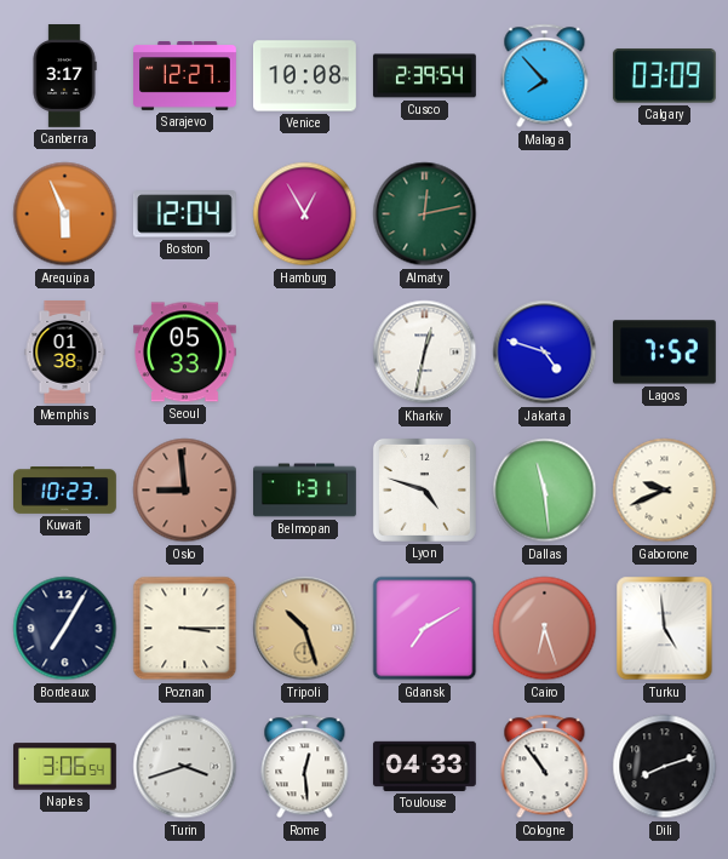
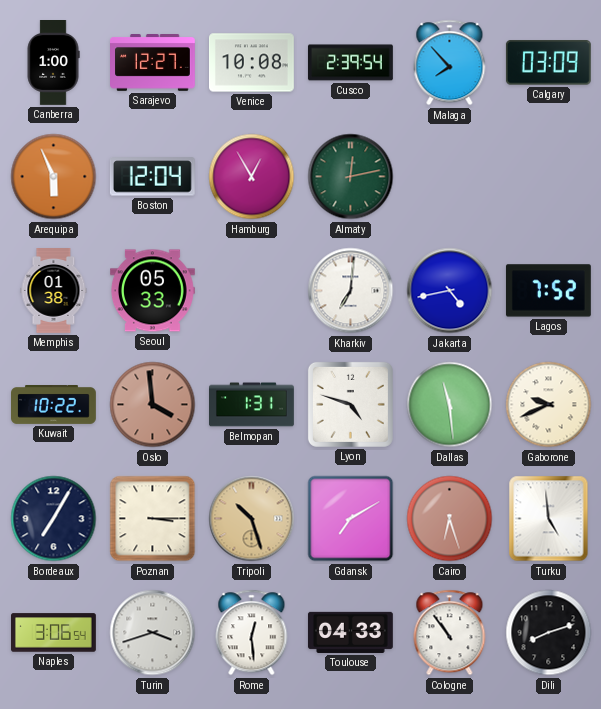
Canberra: 3:17 -> 1:00 (53, 63)
Kharkiv: 12:32 -> 7:01 (351, 291)
Jakarta: 4:48 -> 4:43 (450, 291)
Kuwait: 10:23 -> 10:22 (54, 405)
Oslo: 8:59 -> 3:59 (153, 405)
